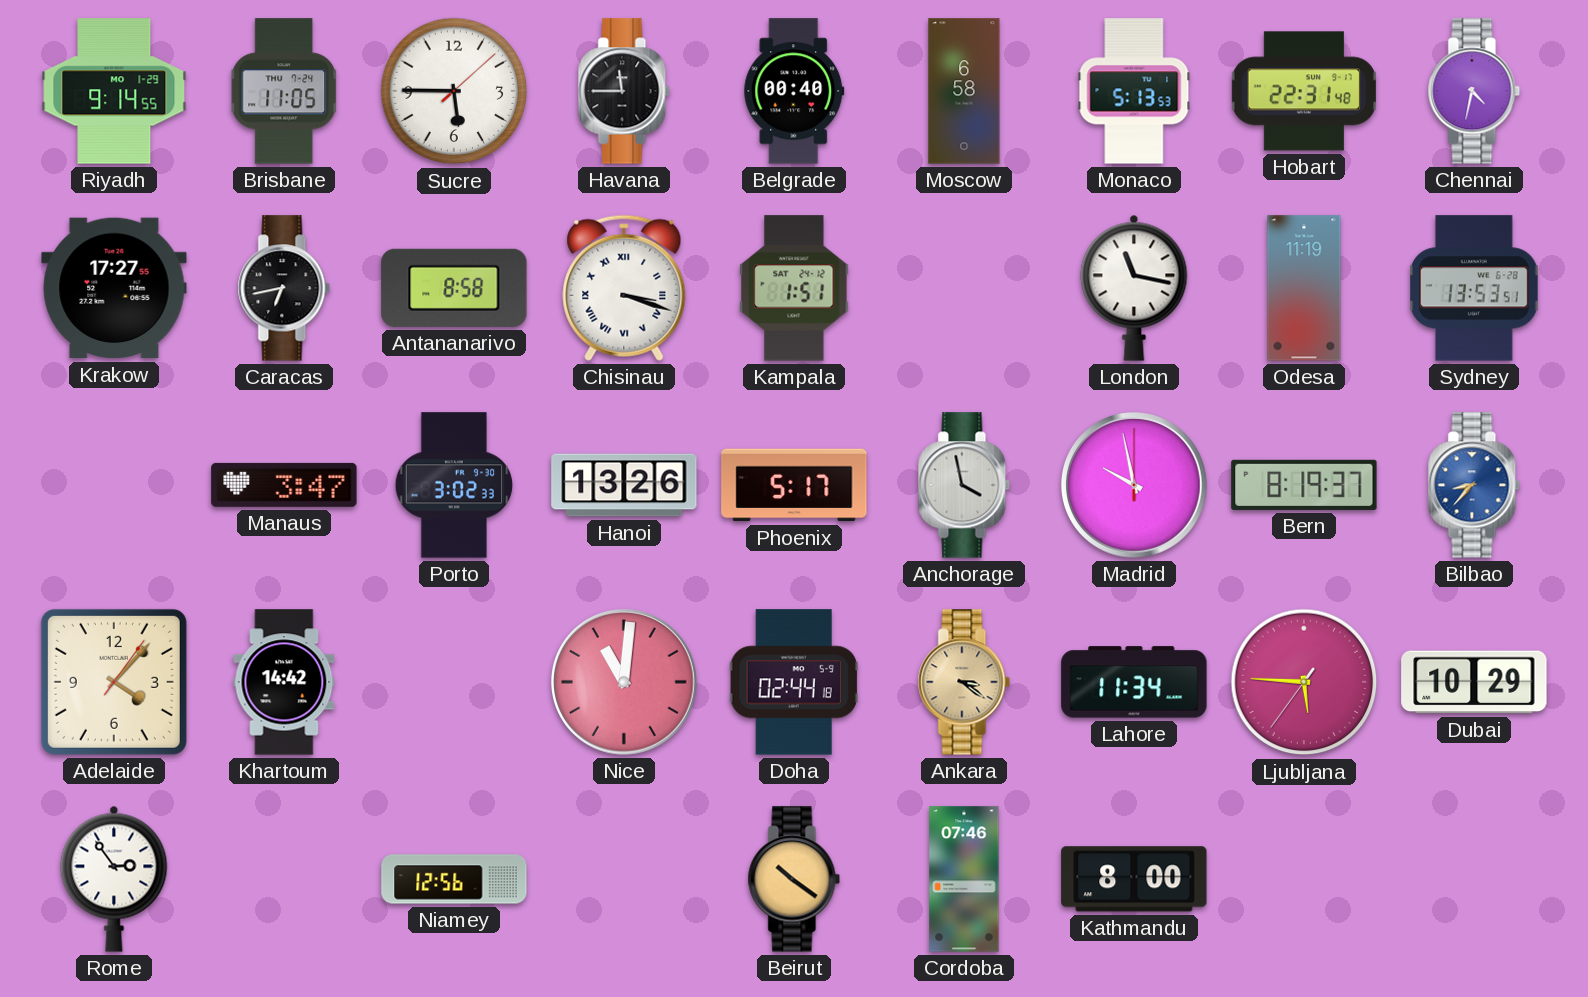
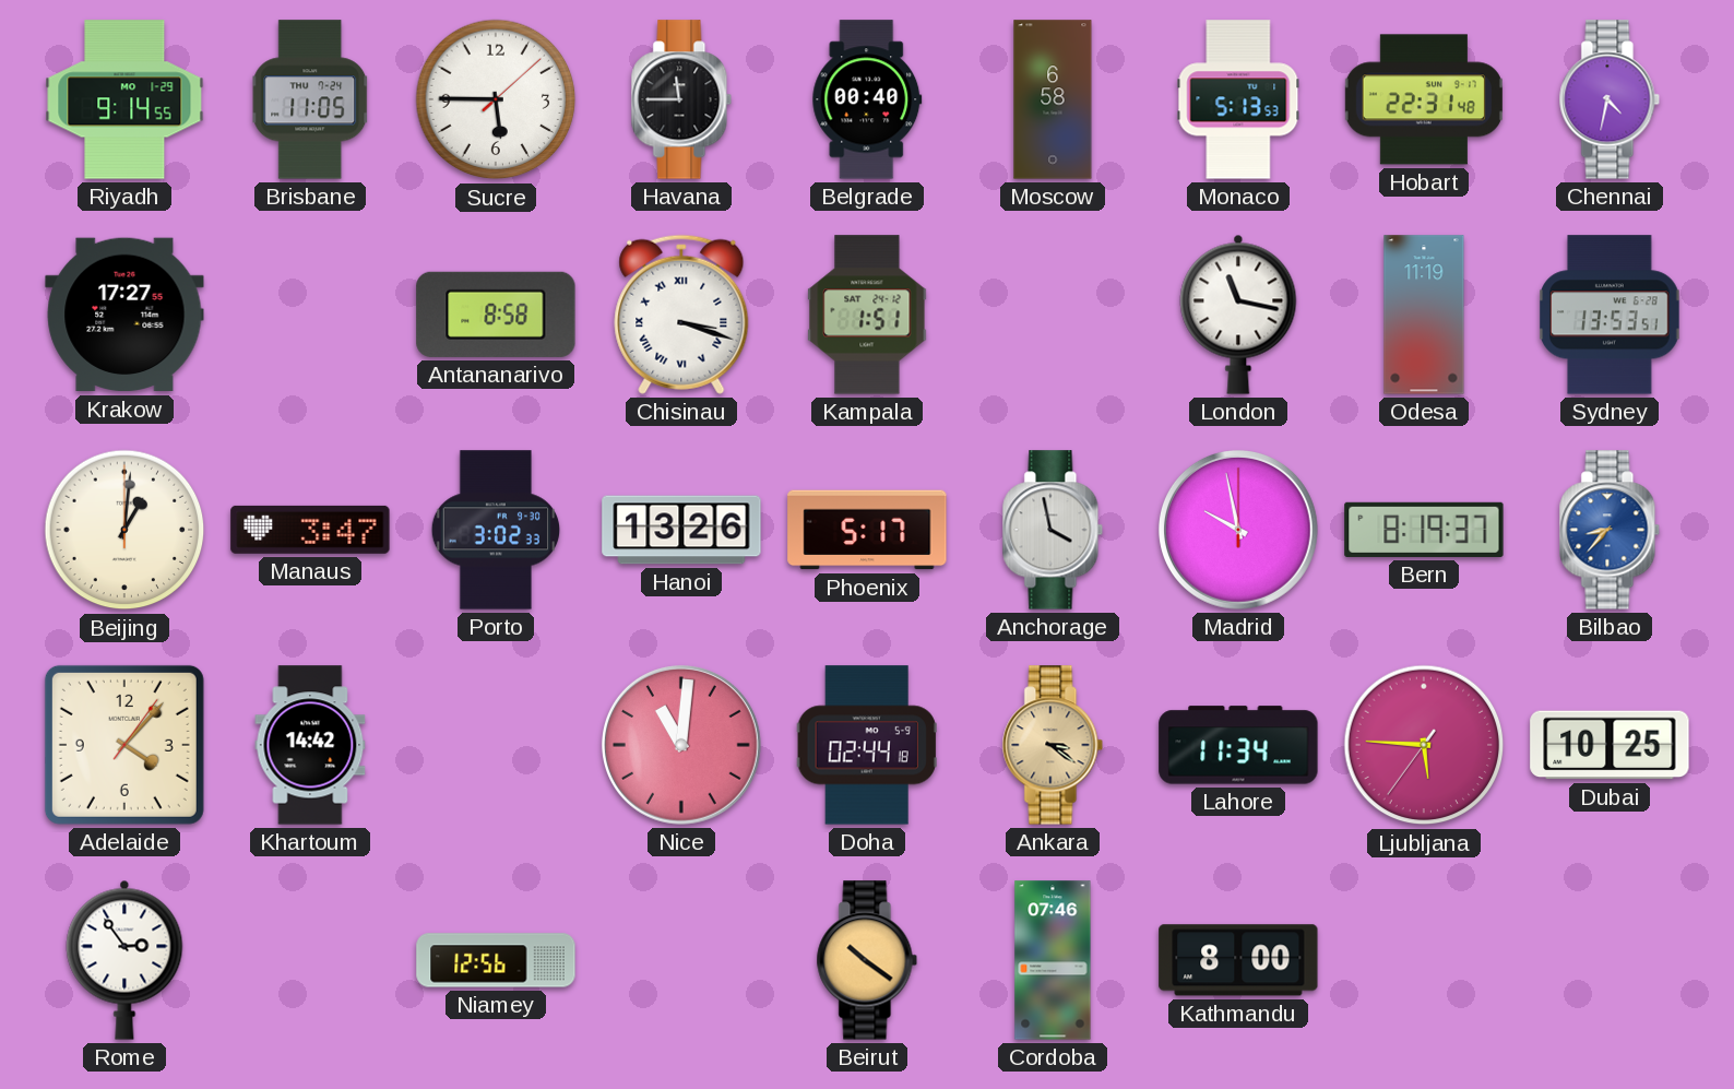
Caracas: 6:43 -> none (284, 288)
Beijing: none -> 1:01 (124, 530)
Dubai: 10:29 -> 10:25 (1610, 745)
